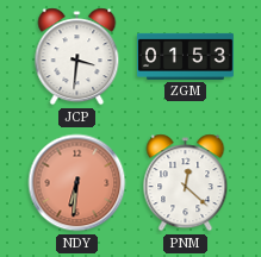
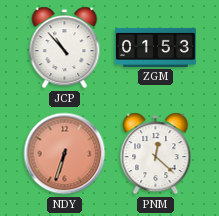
JCP: 3:31 -> 10:53 (65, 48)
NDY: 6:31 -> 6:33 (65, 154)
